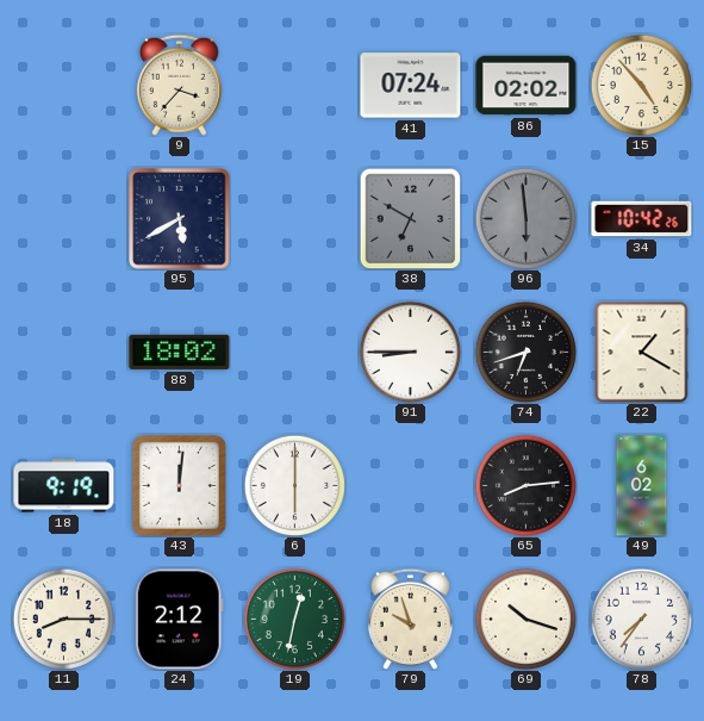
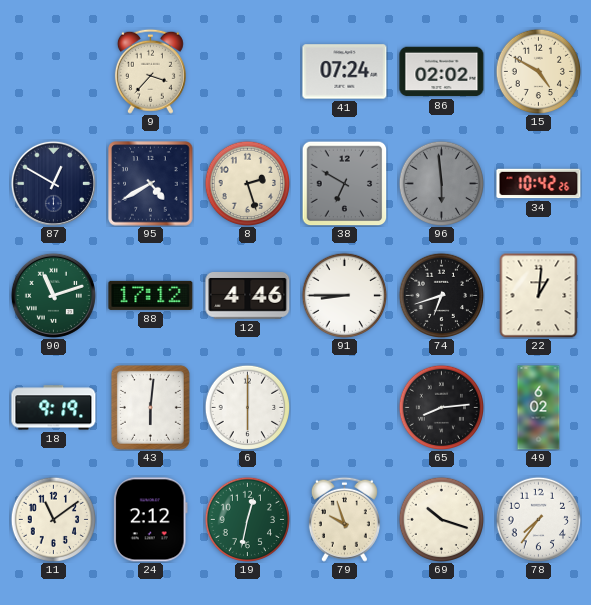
15: 4:53 -> 4:50 (538, 71)
87: none -> 12:50 (53, 183)
95: 5:40 -> 4:40 (151, 184)
8: none -> 2:27 (247, 183)
90: none -> 11:12 (53, 295)
88: 18:02 -> 17:12 (151, 295)
12: none -> 4:46 (248, 296)
22: 1:20 -> 1:01 (539, 295)
43: 12:01 -> 6:01 (150, 407)
11: 8:15 -> 11:09 (53, 519)
